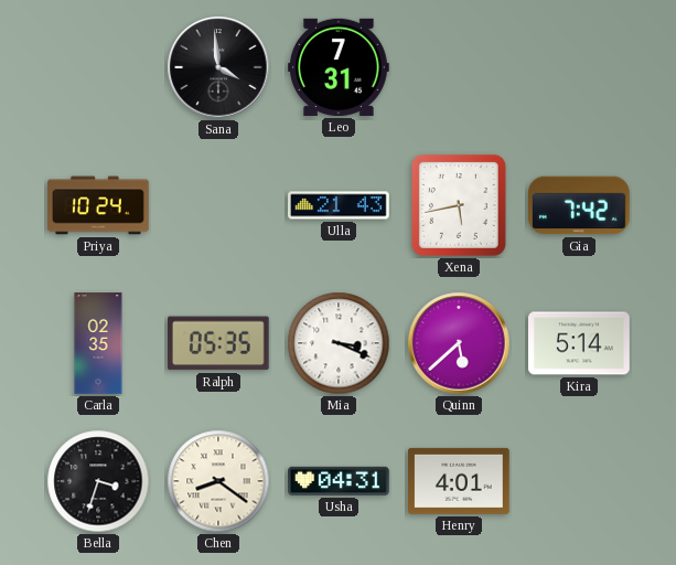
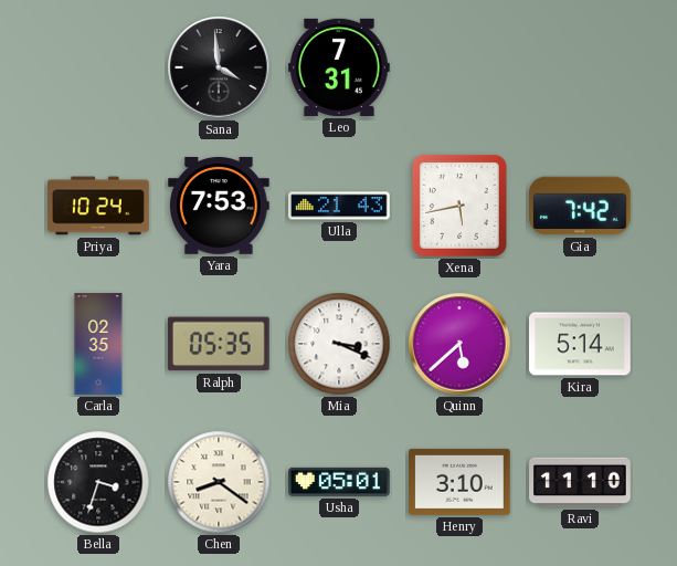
Yara: none -> 7:53 (220, 206)
Usha: 04:31 -> 05:01 (339, 482)
Henry: 4:01 -> 3:10 (461, 482)
Ravi: none -> 11:10 (580, 482)
